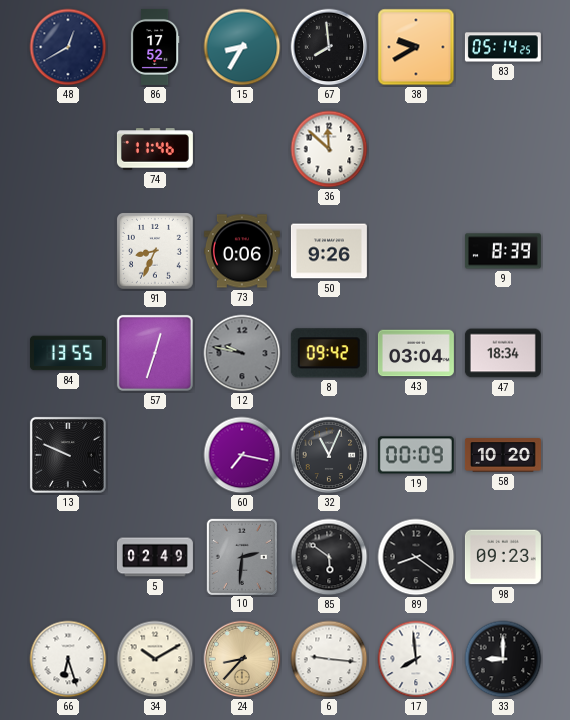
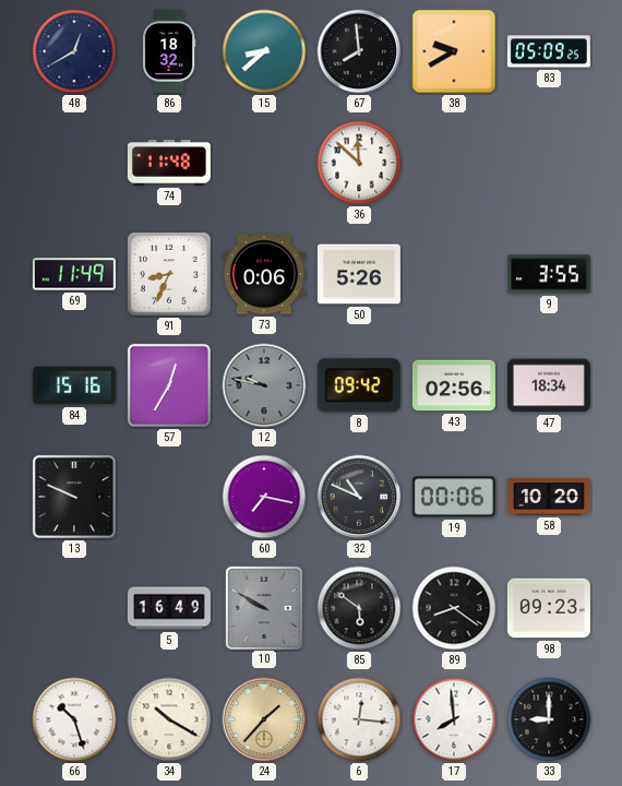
86: 17:52 -> 18:32 (169, 51)
15: 8:35 -> 8:38 (264, 51)
83: 05:14 -> 05:09 (549, 51)
74: 11:46 -> 11:48 (169, 163)
69: none -> 11:49 (74, 274)
50: 9:26 -> 5:26 (359, 274)
9: 8:39 -> 3:55 (549, 274)
84: 13:55 -> 15:16 (74, 385)
57: 12:33 -> 12:35 (169, 385)
43: 03:04 -> 02:56 (454, 385)
32: 11:04 -> 10:49 (359, 497)
19: 00:09 -> 00:06 (454, 497)
5: 02:49 -> 16:49 (169, 608)
10: 2:31 -> 9:50 (263, 607)
66: 6:27 -> 10:27 (74, 719)
34: 10:10 -> 10:20 (169, 719)
24: 8:37 -> 1:37 (264, 719)
6: 9:16 -> 12:16 (359, 719)
